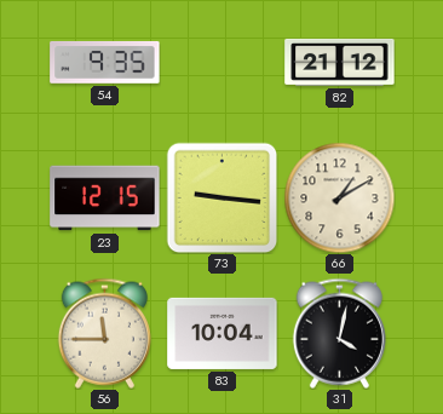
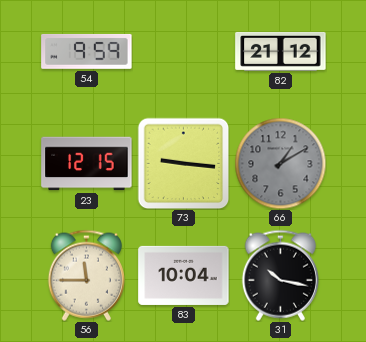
54: 9:35 -> 9:59 (87, 51)
66 dial: cream -> grey (280, 163)
31: 4:02 -> 10:17 (280, 275)
